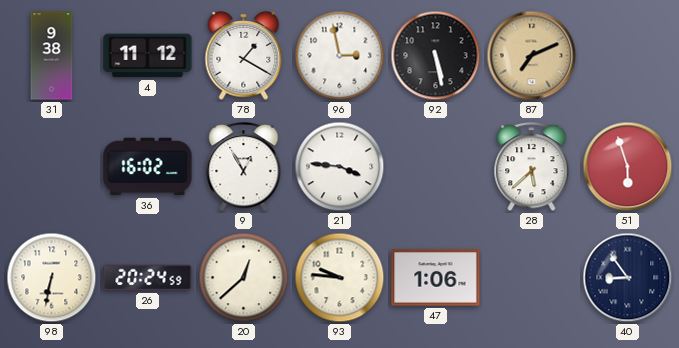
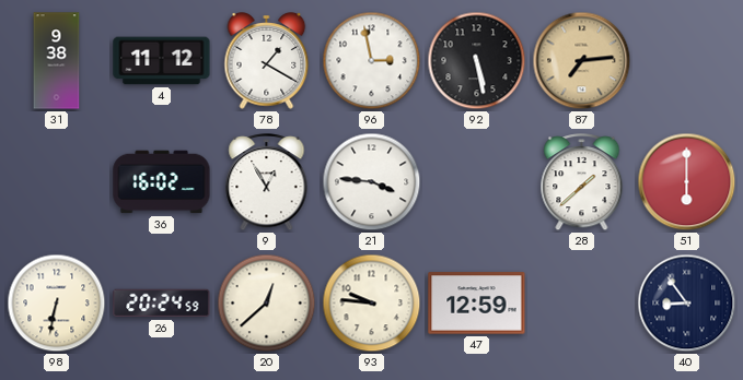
87: 7:11 -> 7:14 (582, 61)
28: 5:38 -> 1:38 (582, 182)
51: 5:57 -> 6:00 (687, 182)
47: 1:06 -> 12:59 (477, 304)
